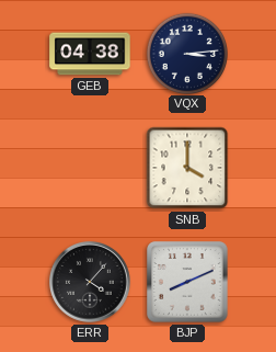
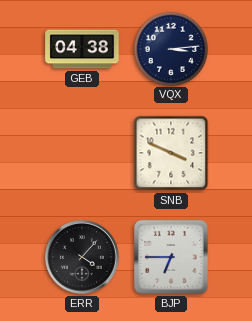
SNB: 4:00 -> 3:49 (171, 153)
BJP: 8:11 -> 6:45 (171, 257)
